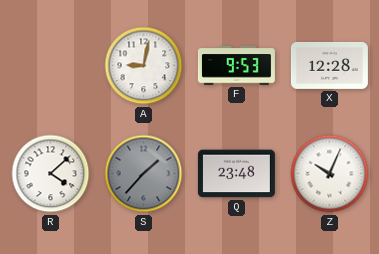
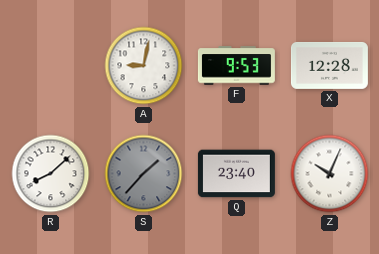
R: 4:08 -> 8:08 (51, 174)
Q: 23:48 -> 23:40 (236, 174)
